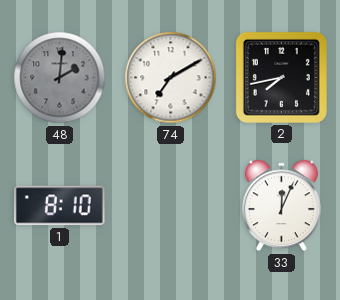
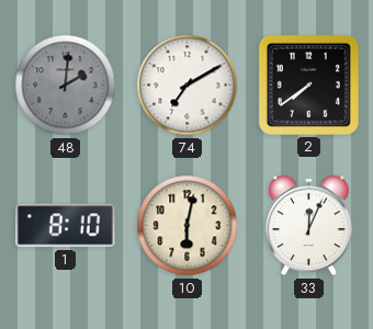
2: 7:43 -> 7:39 (308, 84)
10: none -> 6:02 (188, 226)
